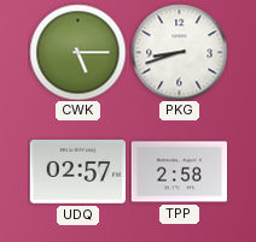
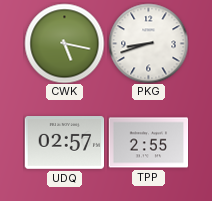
CWK: 5:15 -> 5:17 (64, 43)
TPP: 2:58 -> 2:55 (148, 143)
